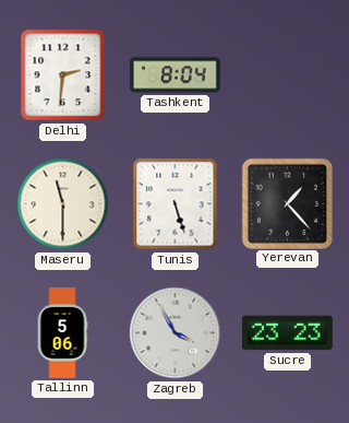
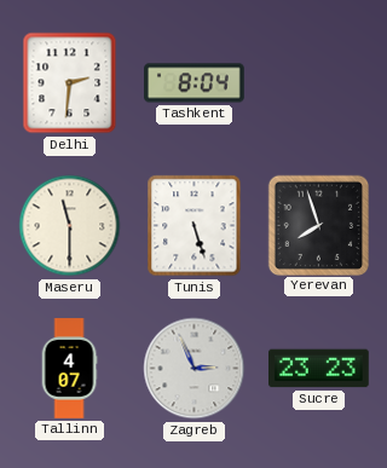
Yerevan: 1:23 -> 7:57 (318, 225)
Tallinn: 5:06 -> 4:07 (69, 369)
Zagreb: 3:55 -> 2:56 (195, 369)
